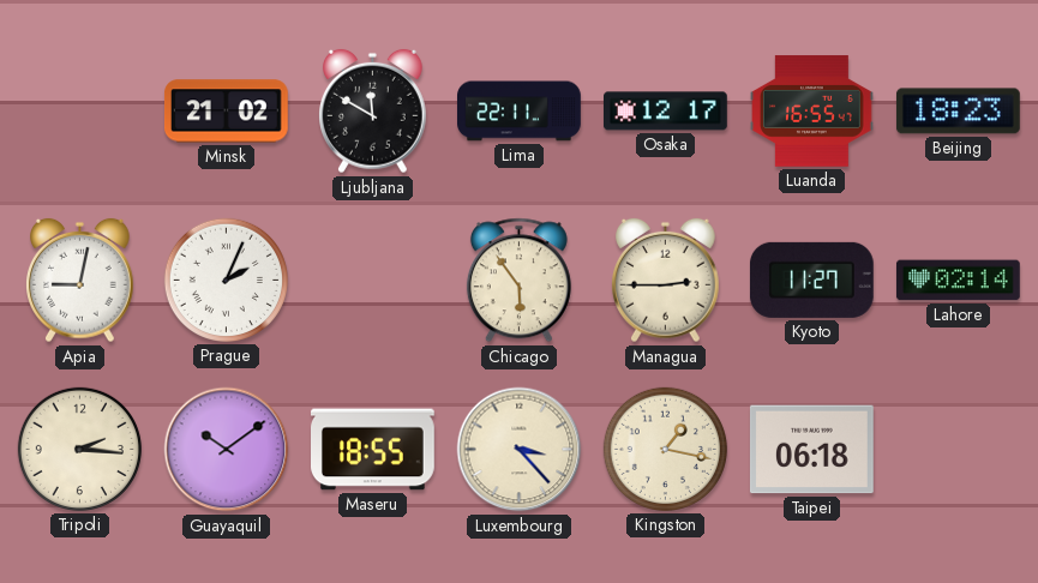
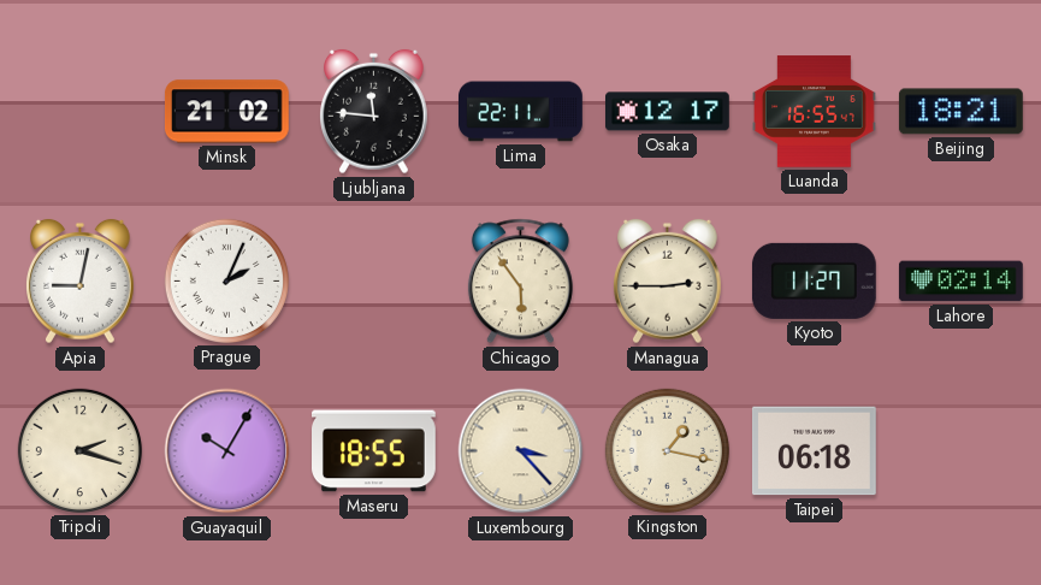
Ljubljana: 11:50 -> 11:46 (374, 112)
Beijing: 18:23 -> 18:21 (960, 112)
Tripoli: 2:16 -> 2:18 (79, 450)
Guayaquil: 10:09 -> 10:05 (227, 451)
